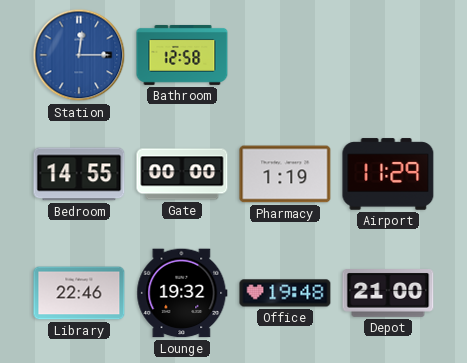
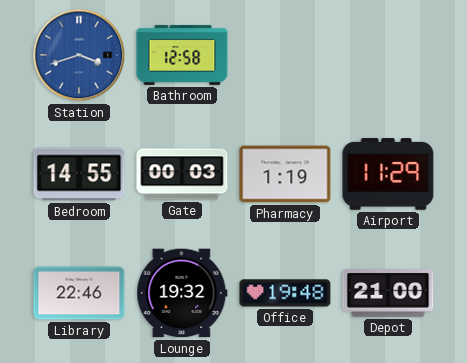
Station: 12:15 -> 3:42 (79, 55)
Gate: 00:00 -> 00:03 (182, 174)
